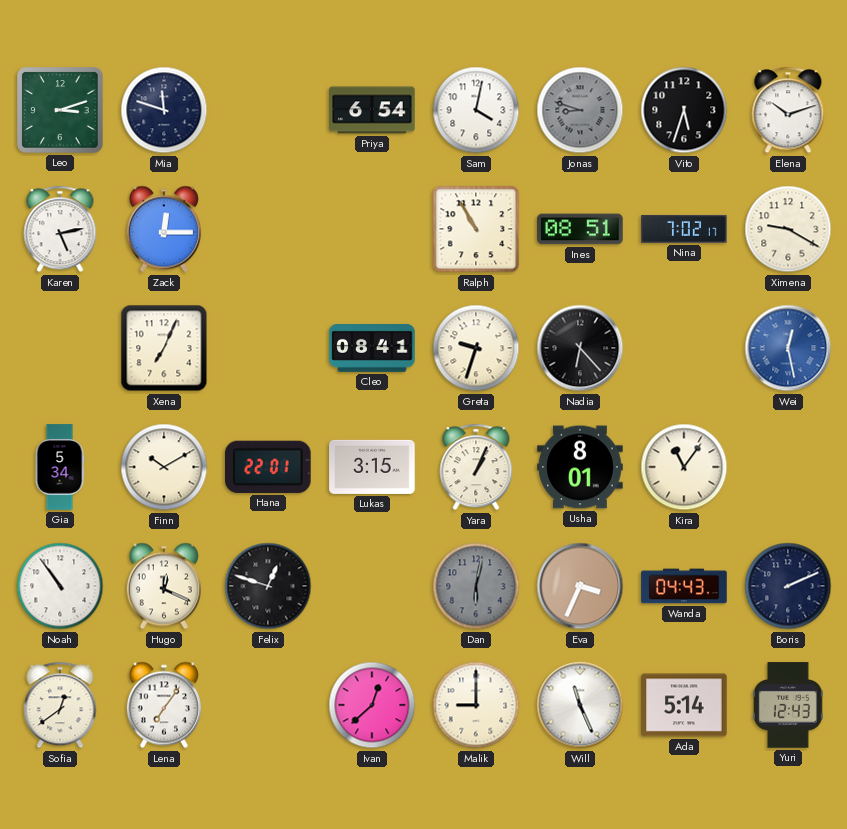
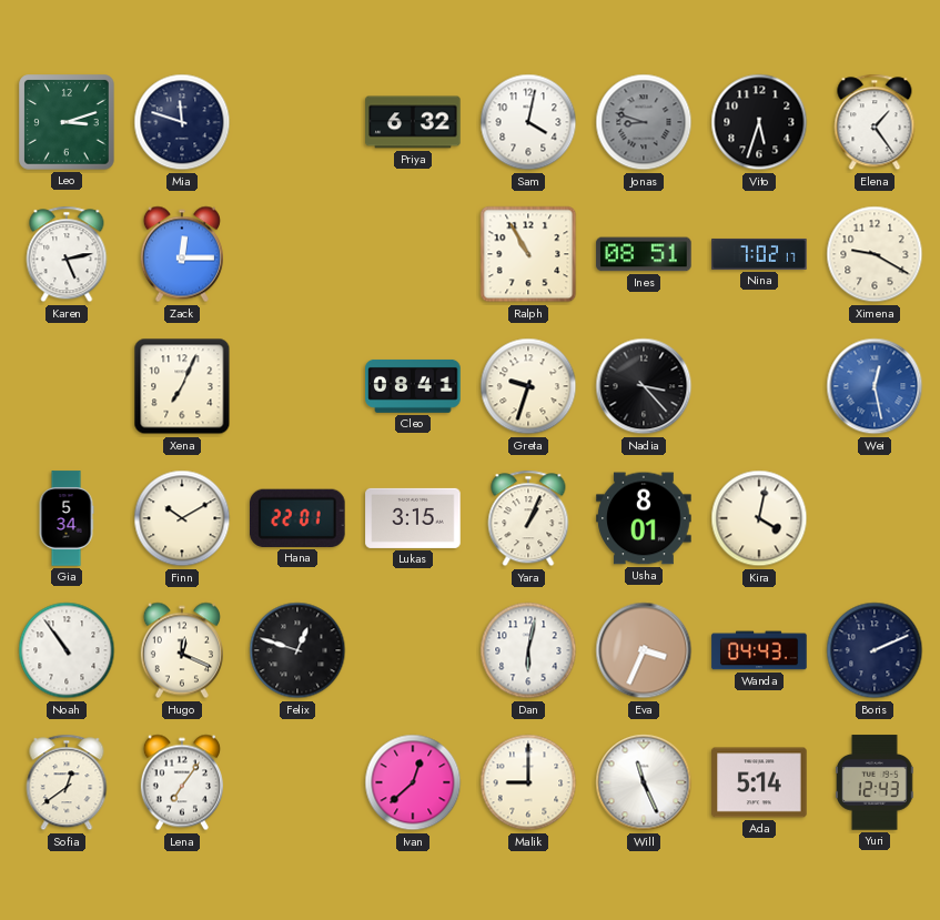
Priya: 6:54 -> 6:32 (413, 122)
Elena: 10:12 -> 1:24 (875, 122)
Nadia: 6:23 -> 3:23 (644, 386)
Kira: 11:06 -> 4:02 (759, 518)
Dan dial: grey -> white (528, 650)
